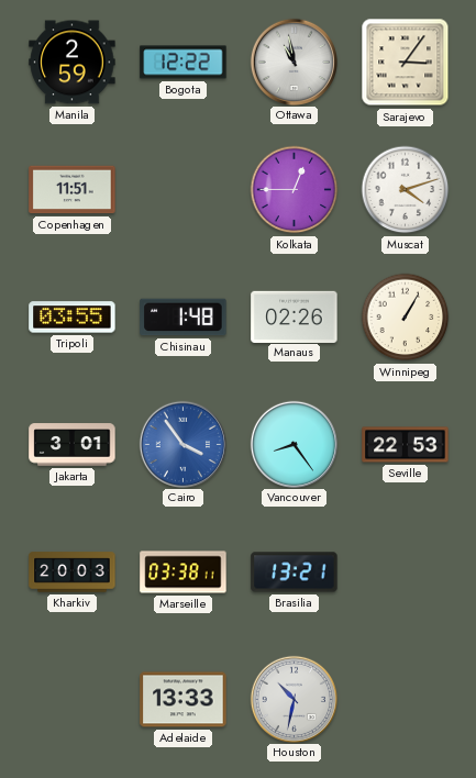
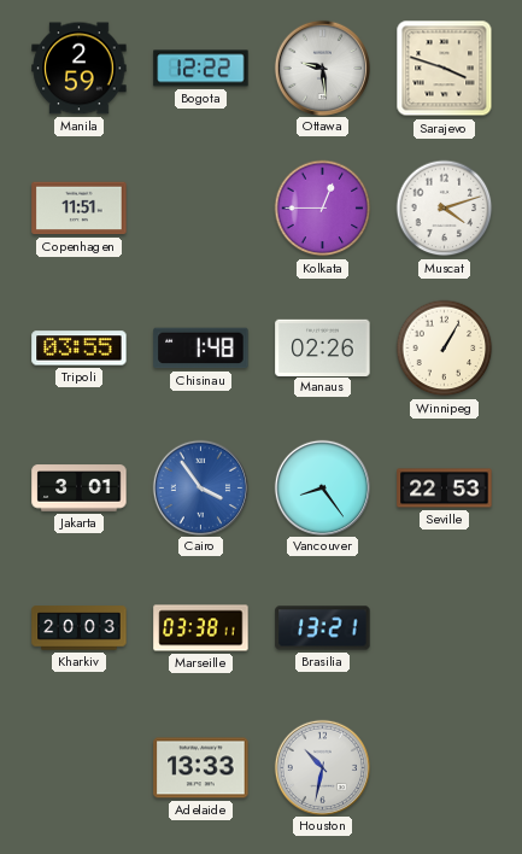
Ottawa: 10:58 -> 9:29 (322, 68)
Sarajevo: 3:06 -> 3:48 (445, 69)
